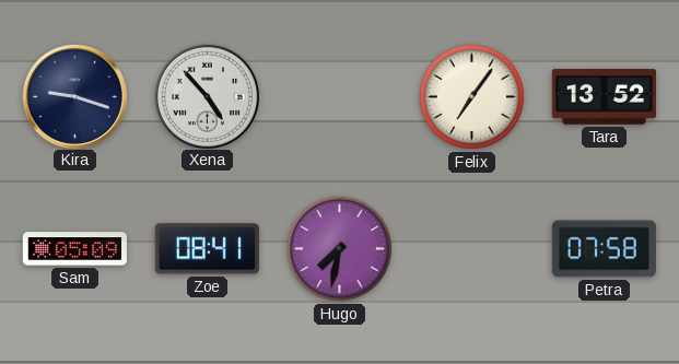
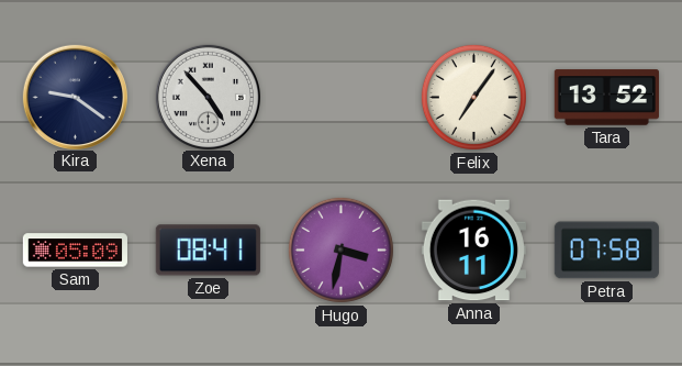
Kira: 9:18 -> 9:21 (75, 97)
Hugo: 7:32 -> 3:32 (340, 249)
Anna: none -> 16:11 (473, 251)
